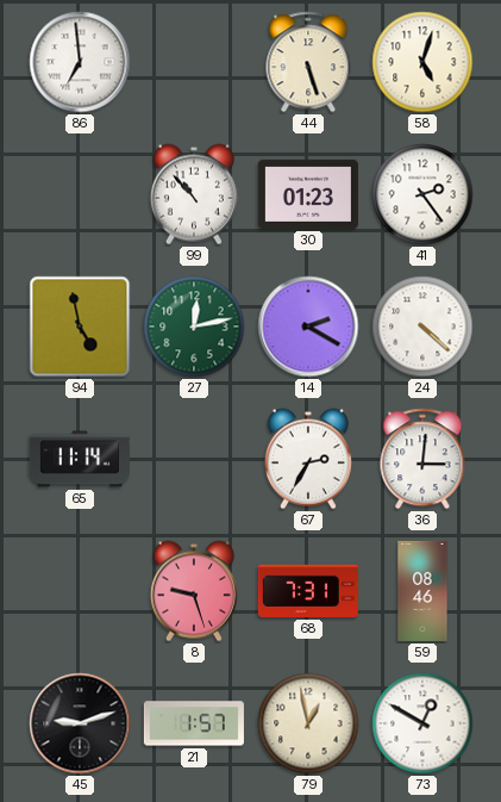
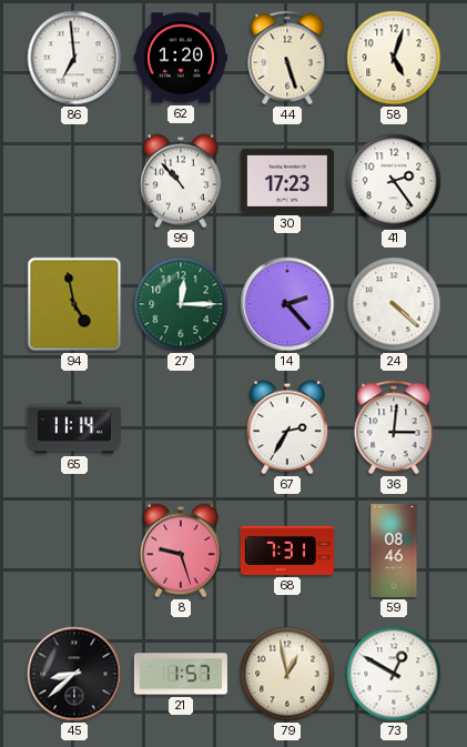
62: none -> 1:20 (181, 58)
30: 01:23 -> 17:23 (287, 181)
27: 12:13 -> 12:15 (181, 304)
14: 2:20 -> 2:23 (287, 304)
45: 9:12 -> 8:38 (74, 674)
